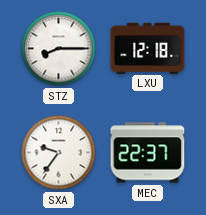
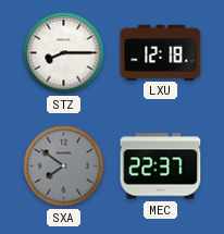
SXA: 9:36 -> 7:51 (64, 167)
SXA dial: white -> grey (64, 167)
